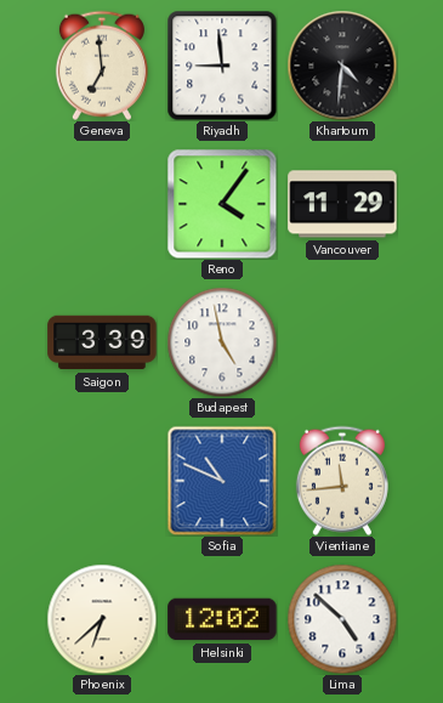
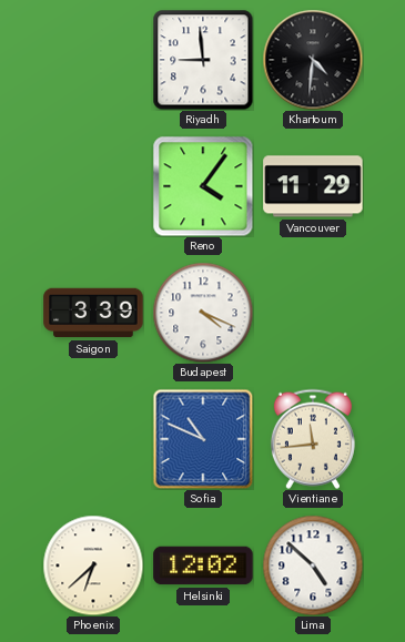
Geneva: 6:59 -> none (102, 66)
Budapest: 4:58 -> 4:19 (203, 313)
